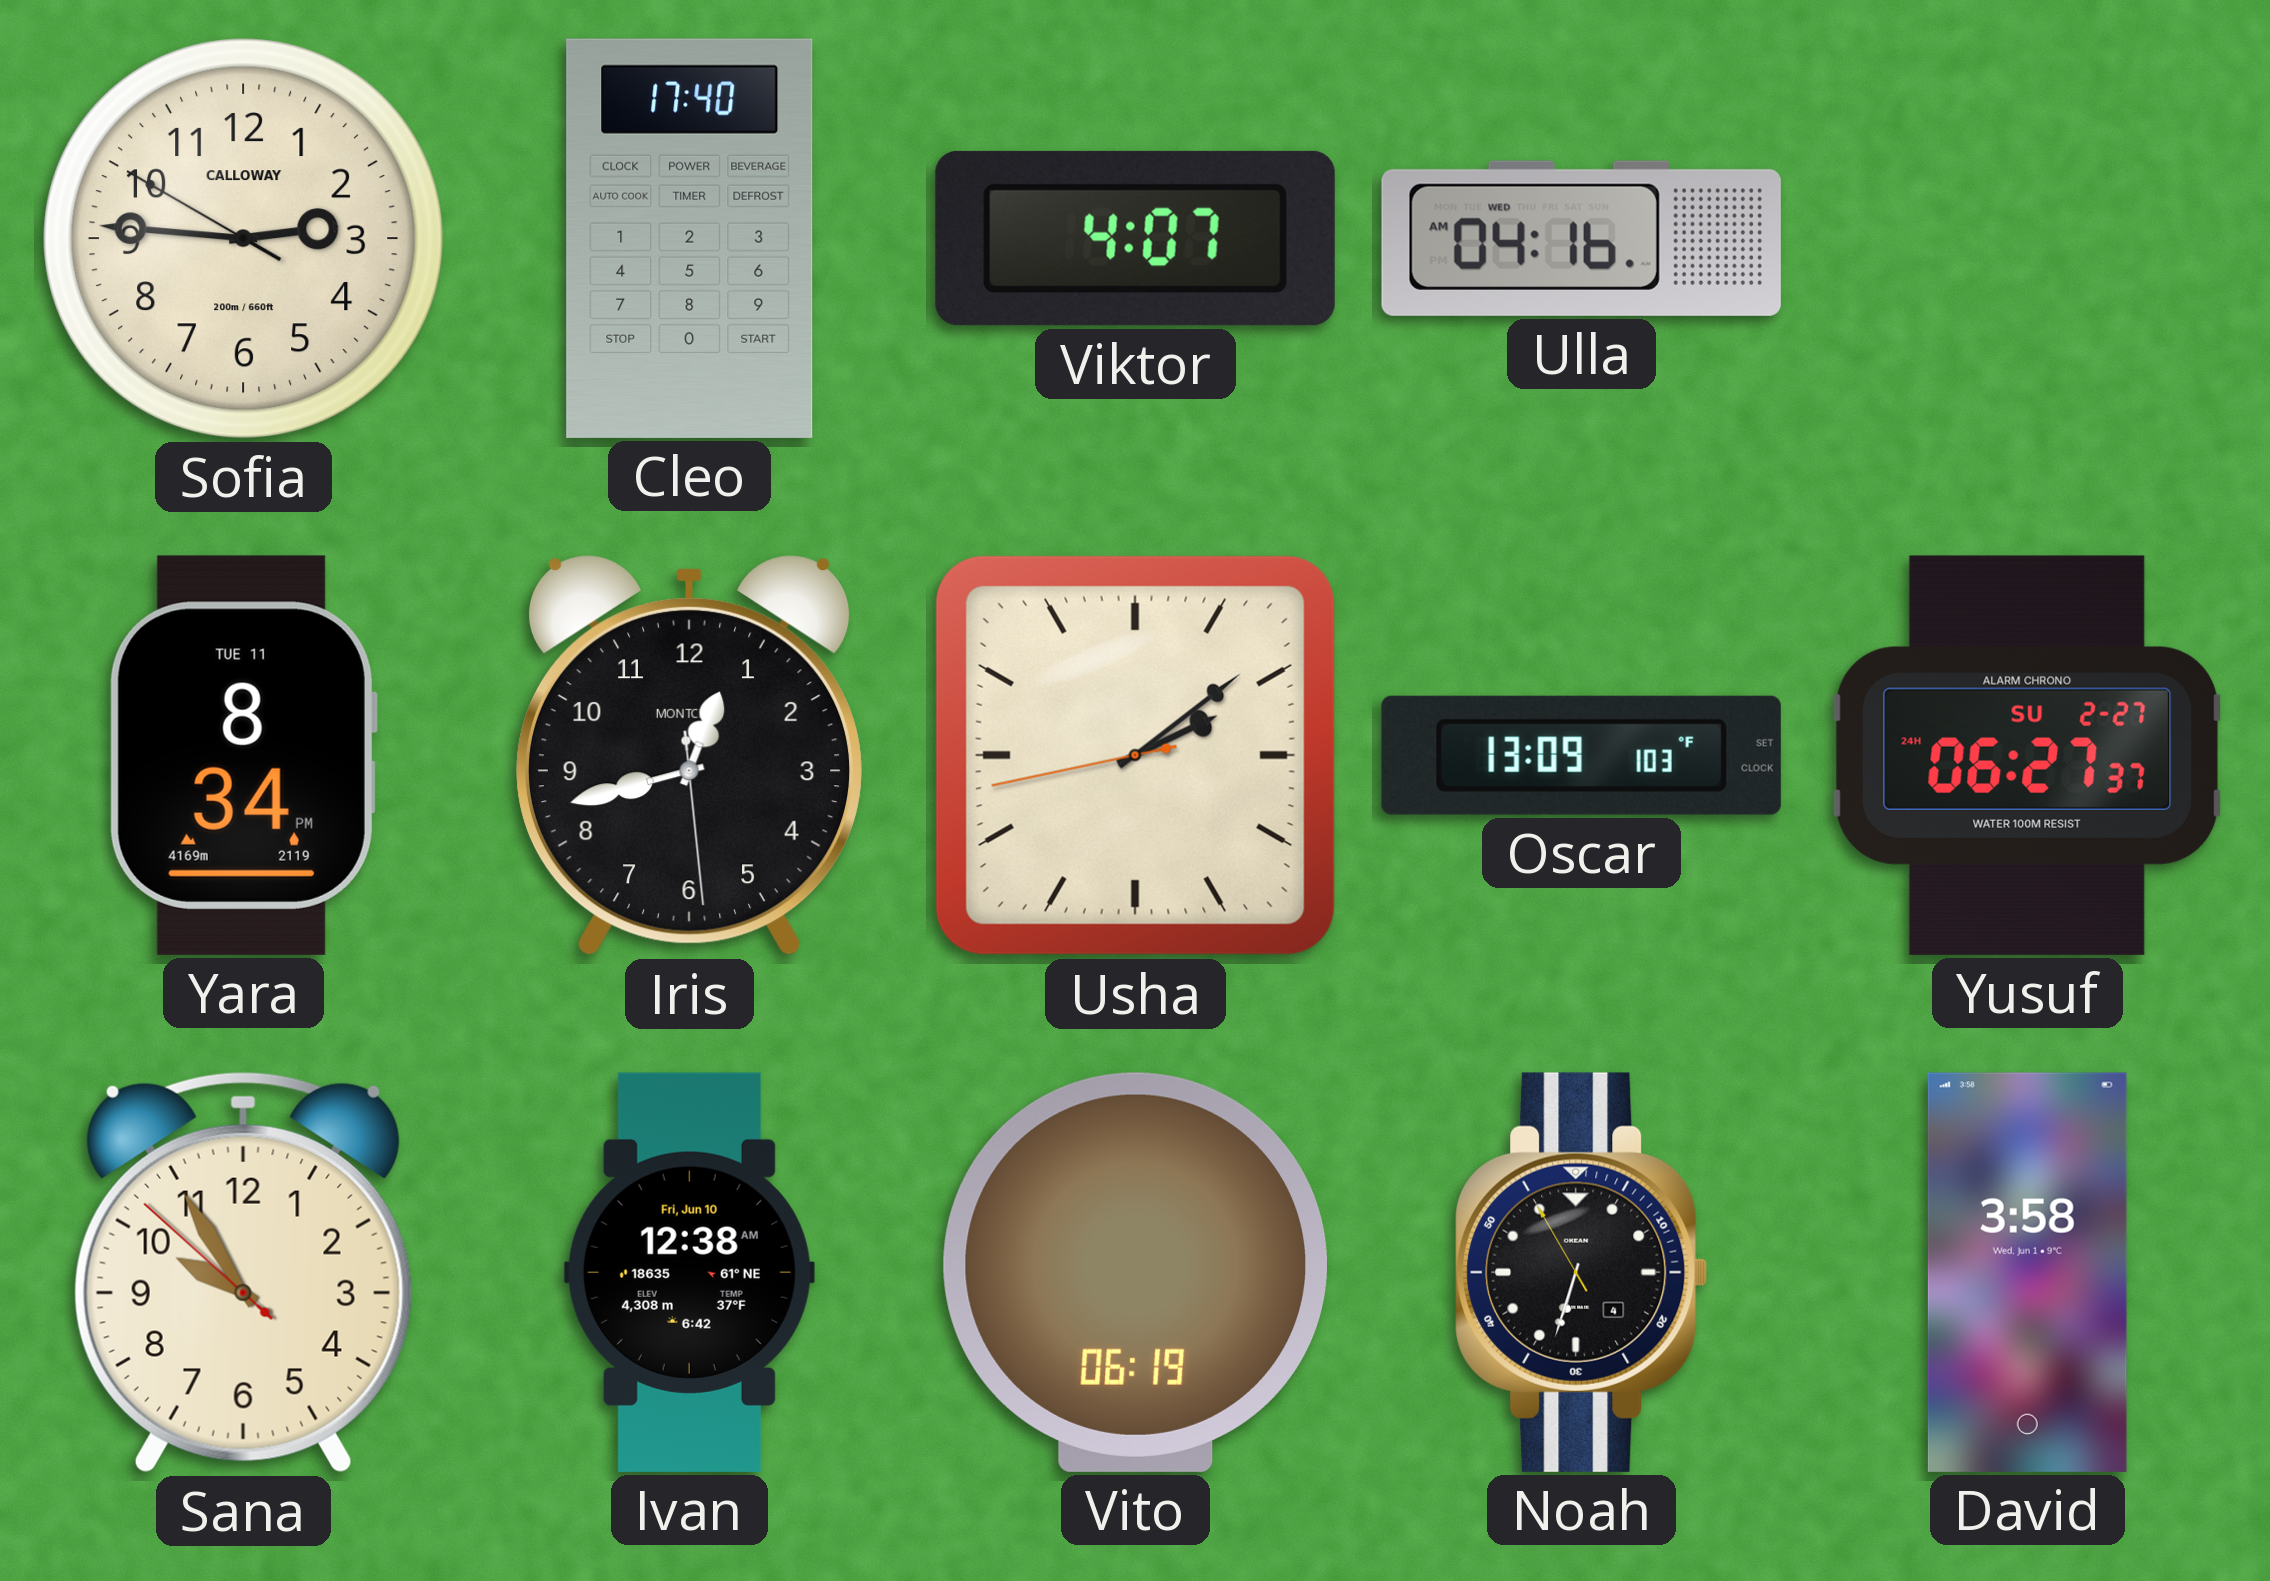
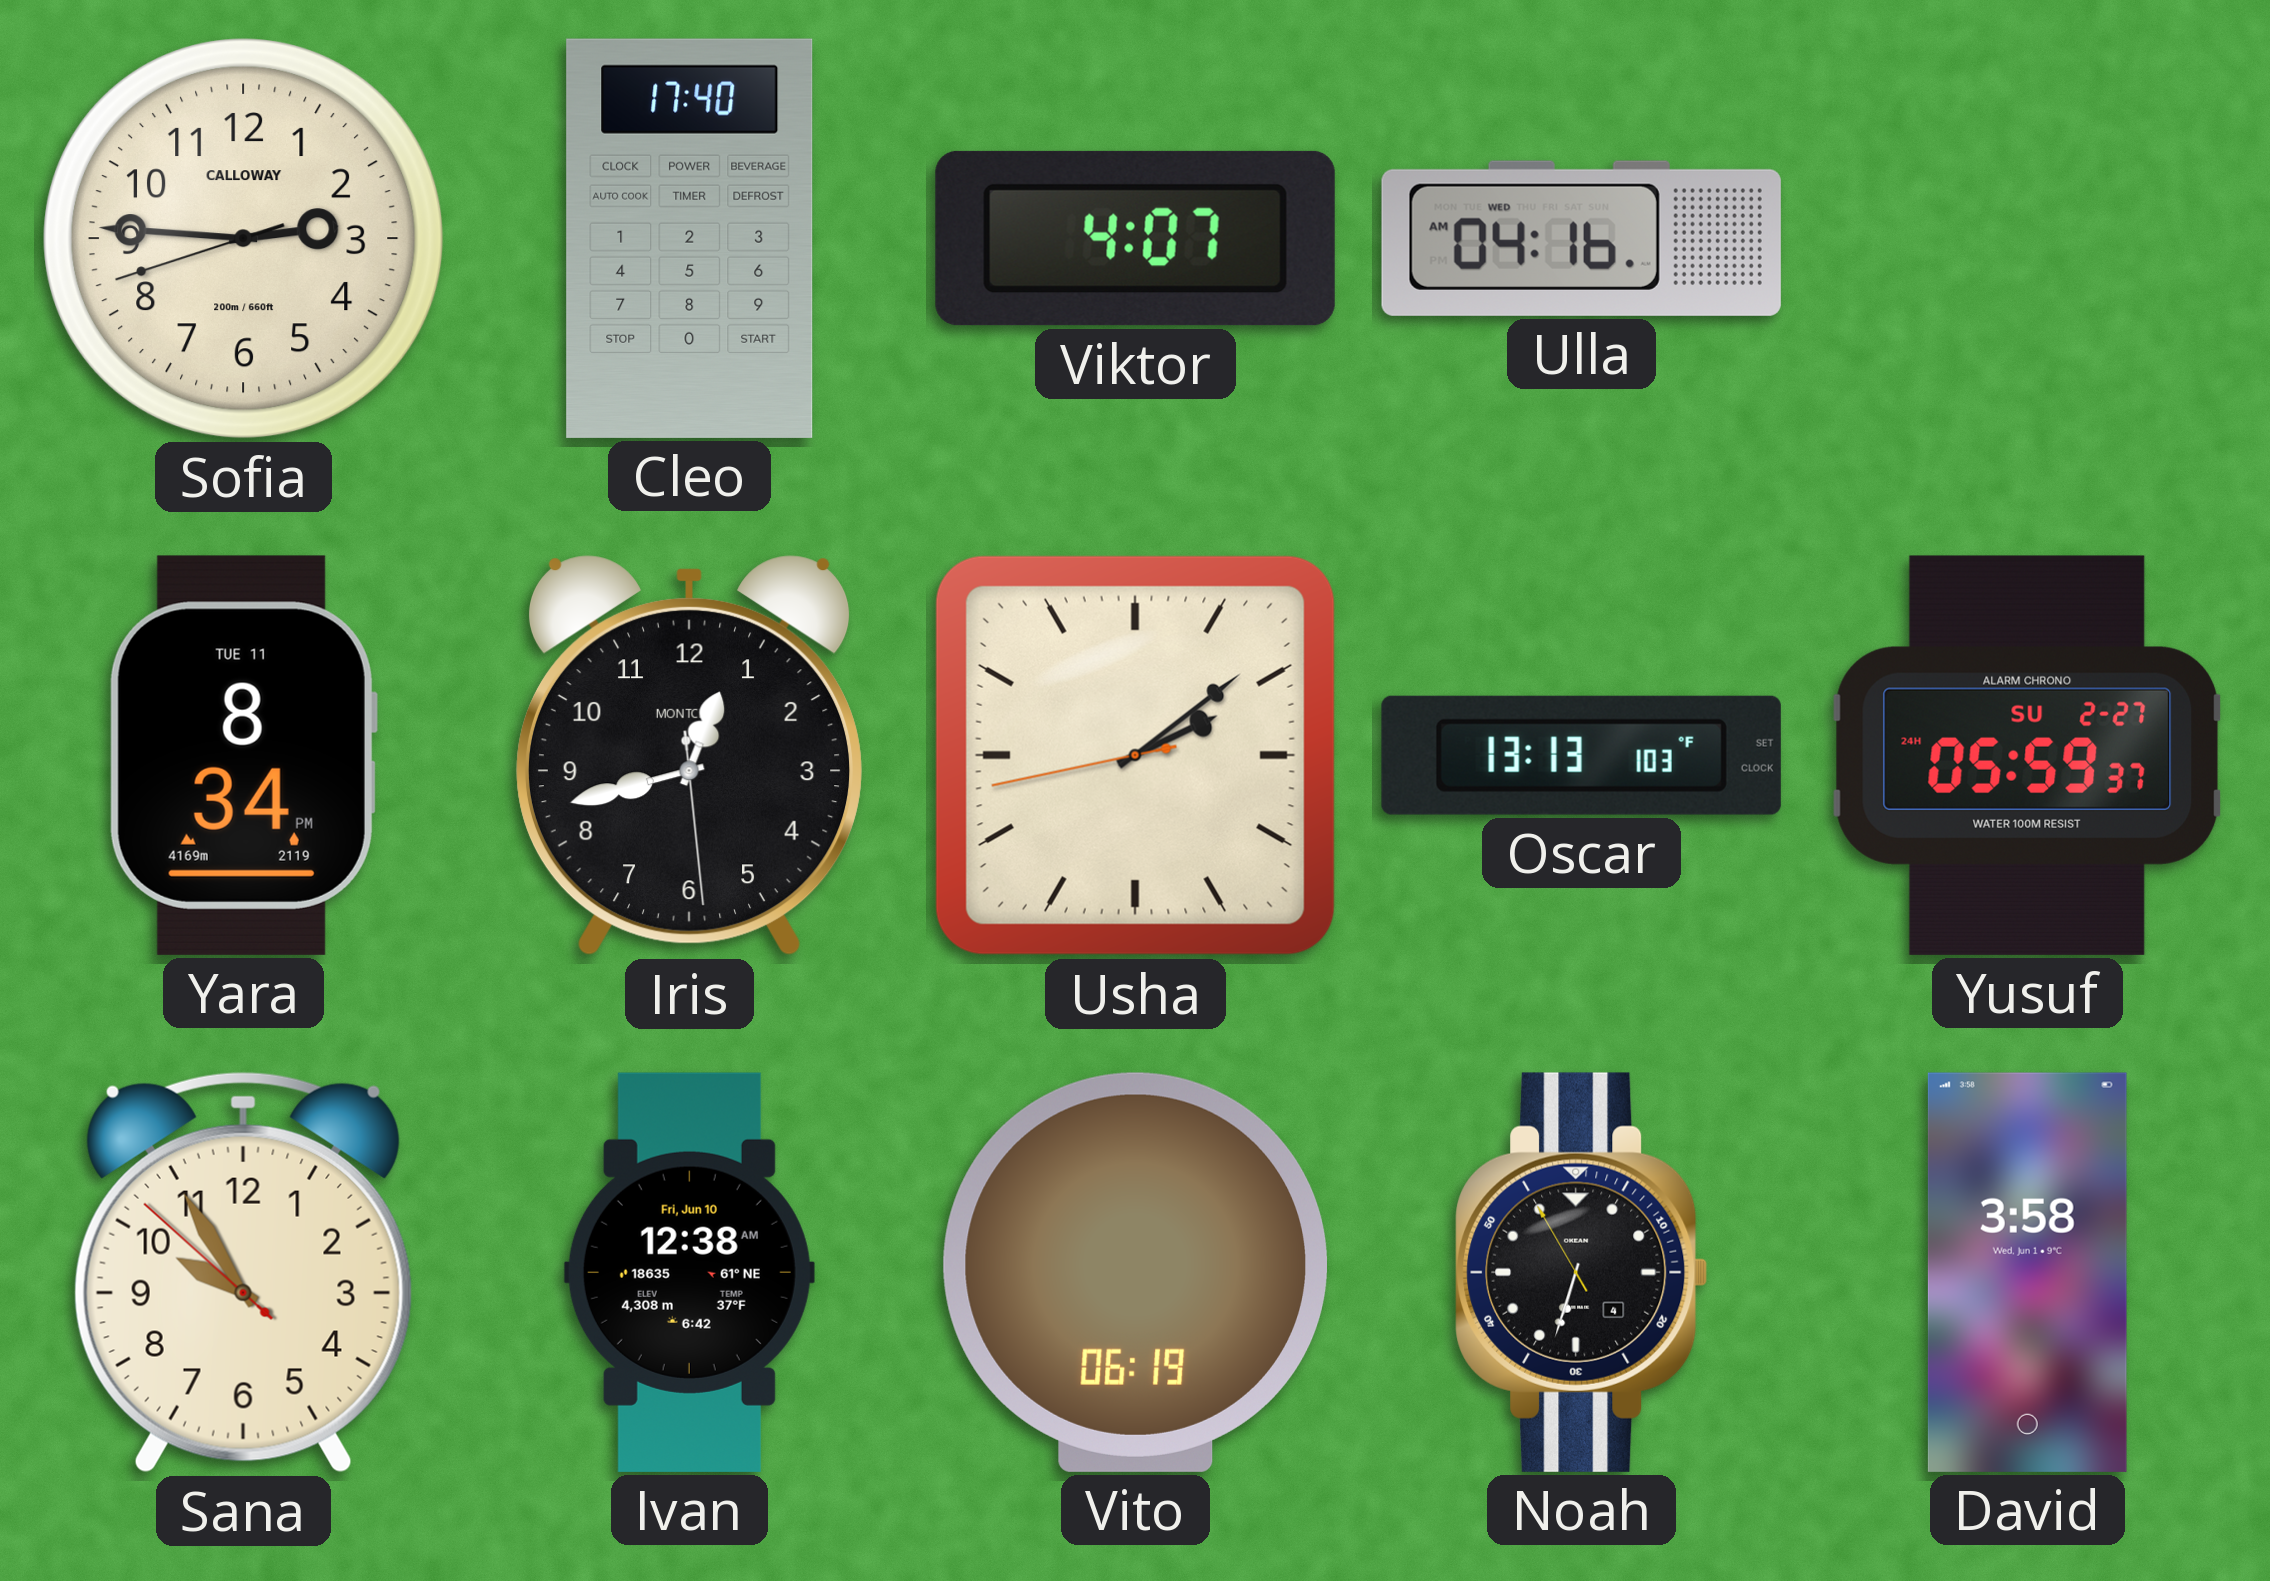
Sofia: 2:45:50 -> 2:45:42 (244, 239)
Oscar: 13:09 -> 13:13 (1581, 755)
Yusuf: 06:27 -> 05:59 (2028, 755)
